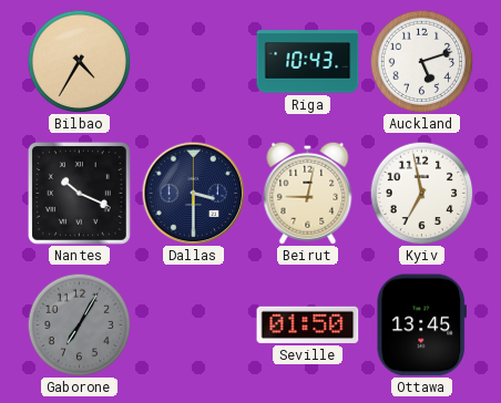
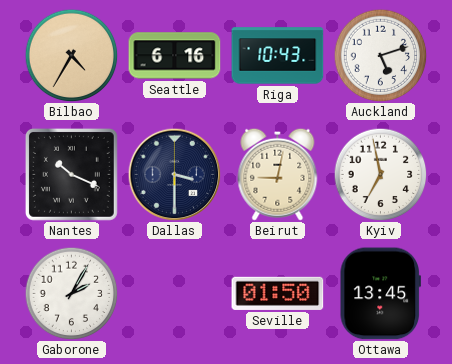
Seattle: none -> 6:16 (175, 56)
Gaborone: 7:05 -> 2:05 (71, 293)
Gaborone dial: grey -> white (71, 293)
